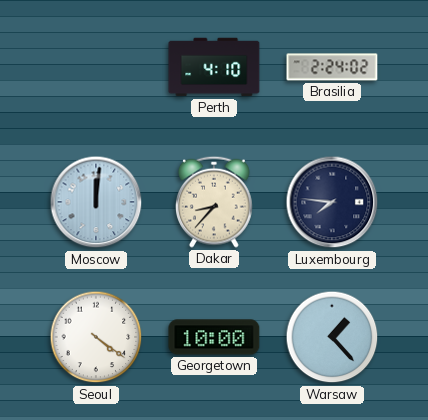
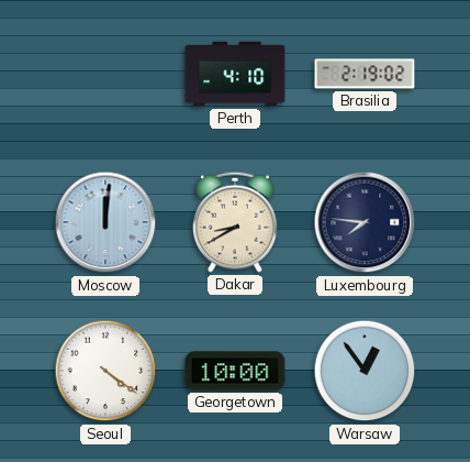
Brasilia: 2:24 -> 2:19 (365, 74)
Dakar: 8:37 -> 8:40 (236, 222)
Warsaw: 1:23 -> 12:54 (365, 371)
